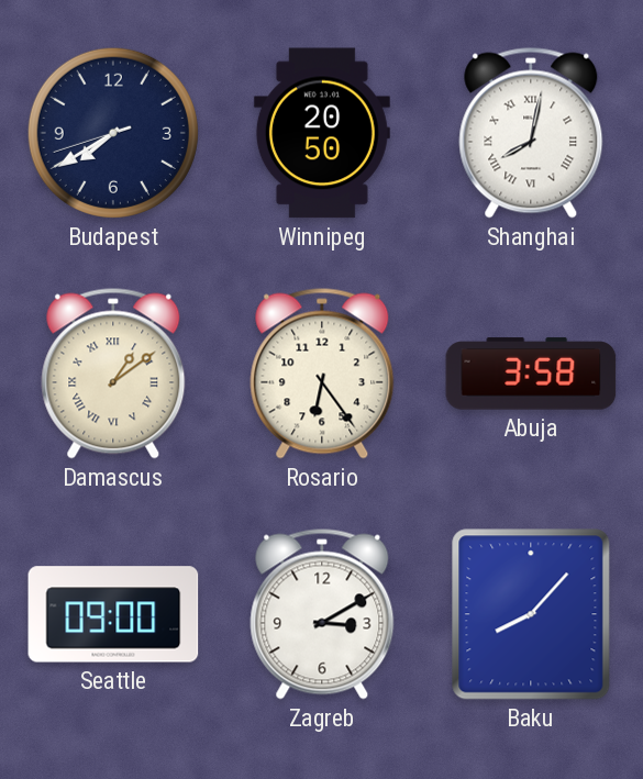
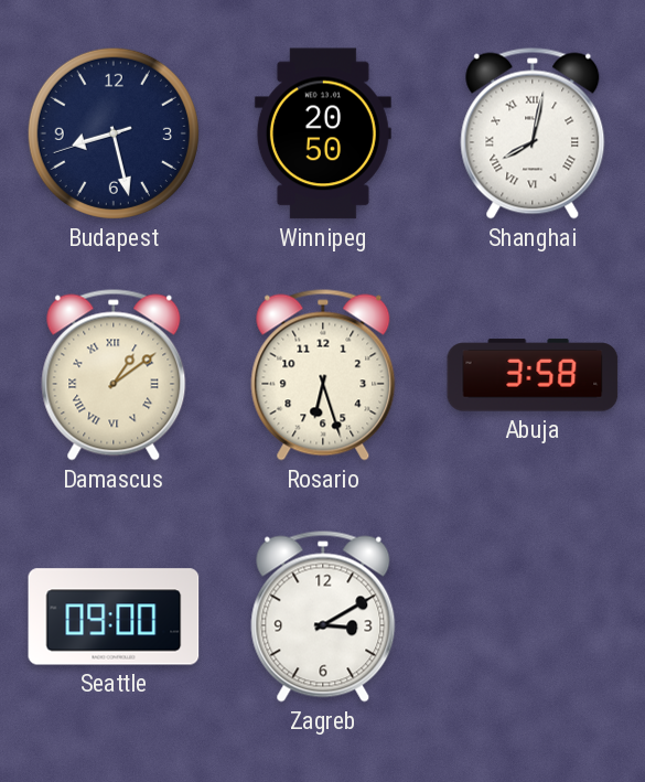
Budapest: 7:39 -> 8:27 (114, 133)
Rosario: 6:24 -> 6:27 (323, 375)
Baku: 8:07 -> none (531, 614)
